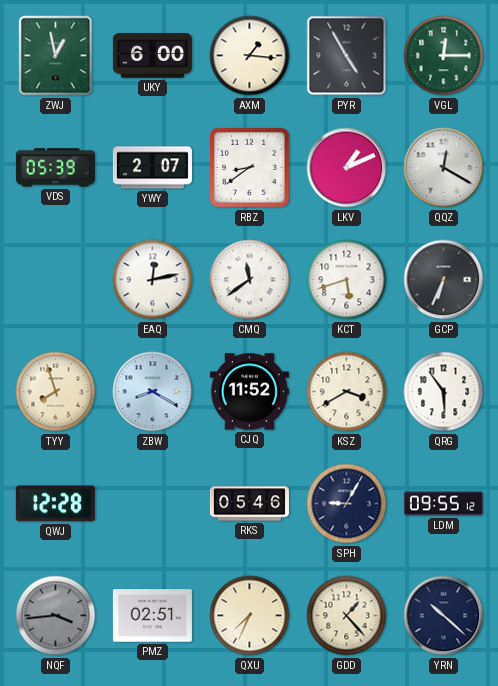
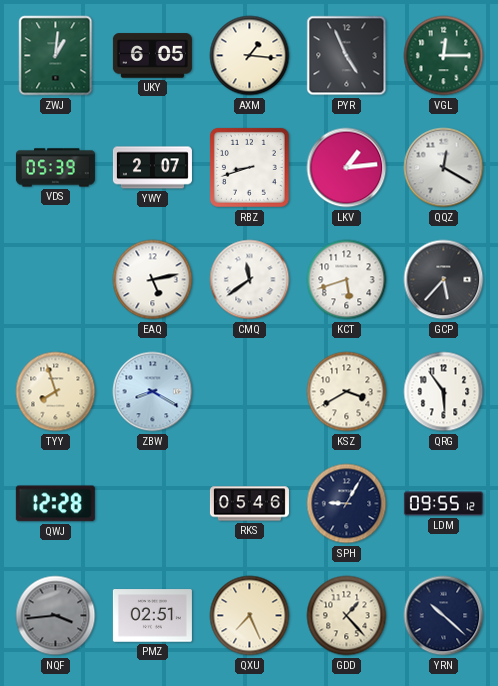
ZWJ: 12:58 -> 1:01 (56, 56)
UKY: 6:00 -> 6:05 (152, 56)
PYR: 4:55 -> 4:56 (347, 56)
RBZ: 8:39 -> 8:42 (249, 167)
LKV: 1:11 -> 1:14 (347, 168)
EAQ: 12:13 -> 5:13 (153, 280)
GCP: 6:34 -> 5:37 (444, 280)
CJQ: 11:52 -> none (249, 392)
QXU: 7:34 -> 7:26 (250, 616)
